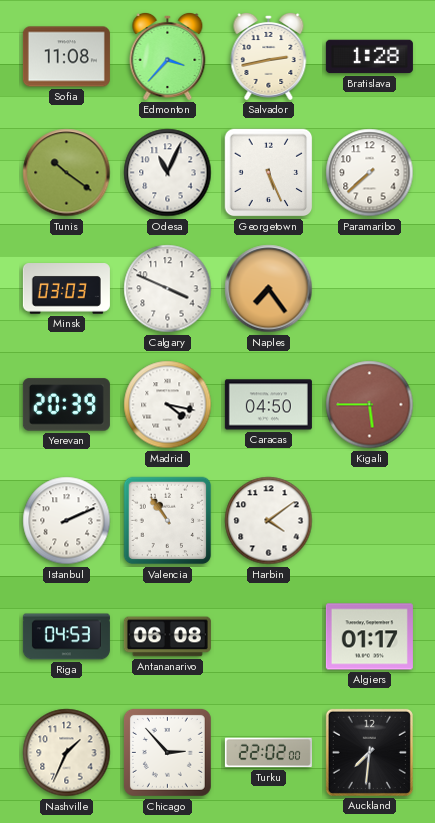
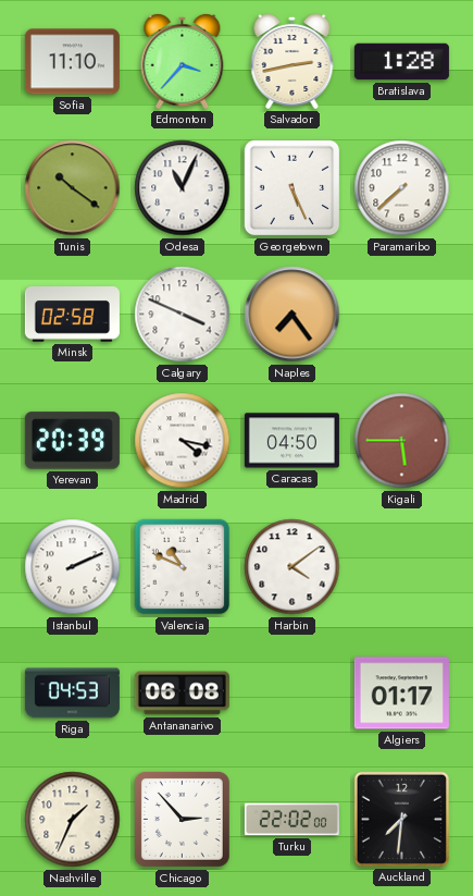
Sofia: 11:08 -> 11:10 (72, 62)
Minsk: 03:03 -> 02:58 (72, 315)
Valencia: 10:54 -> 10:49 (183, 567)
